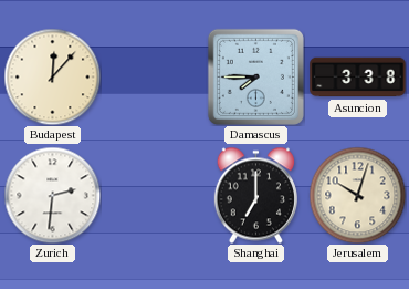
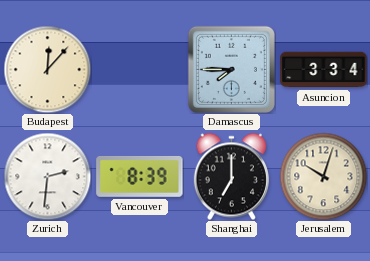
Asuncion: 3:38 -> 3:34 (324, 70)
Vancouver: none -> 8:39 (140, 176)
